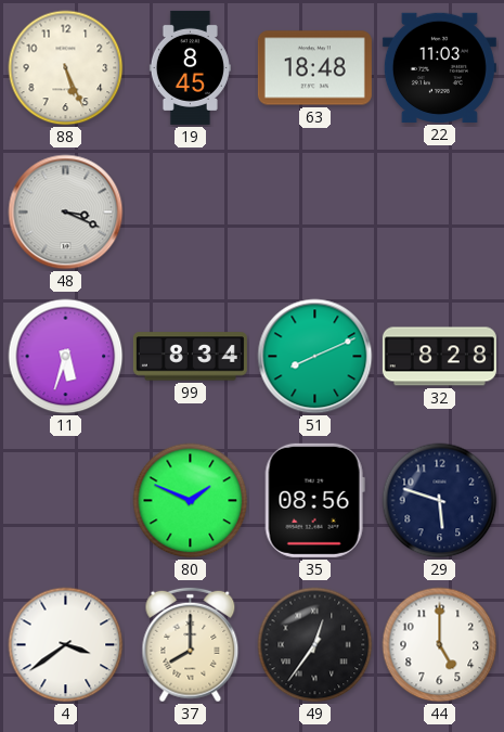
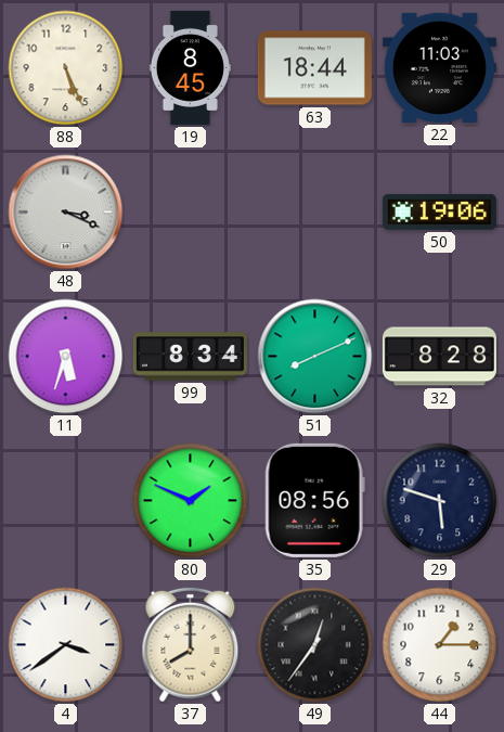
63: 18:48 -> 18:44 (314, 68)
50: none -> 19:06 (439, 211)
44: 5:00 -> 1:15 (440, 645)
